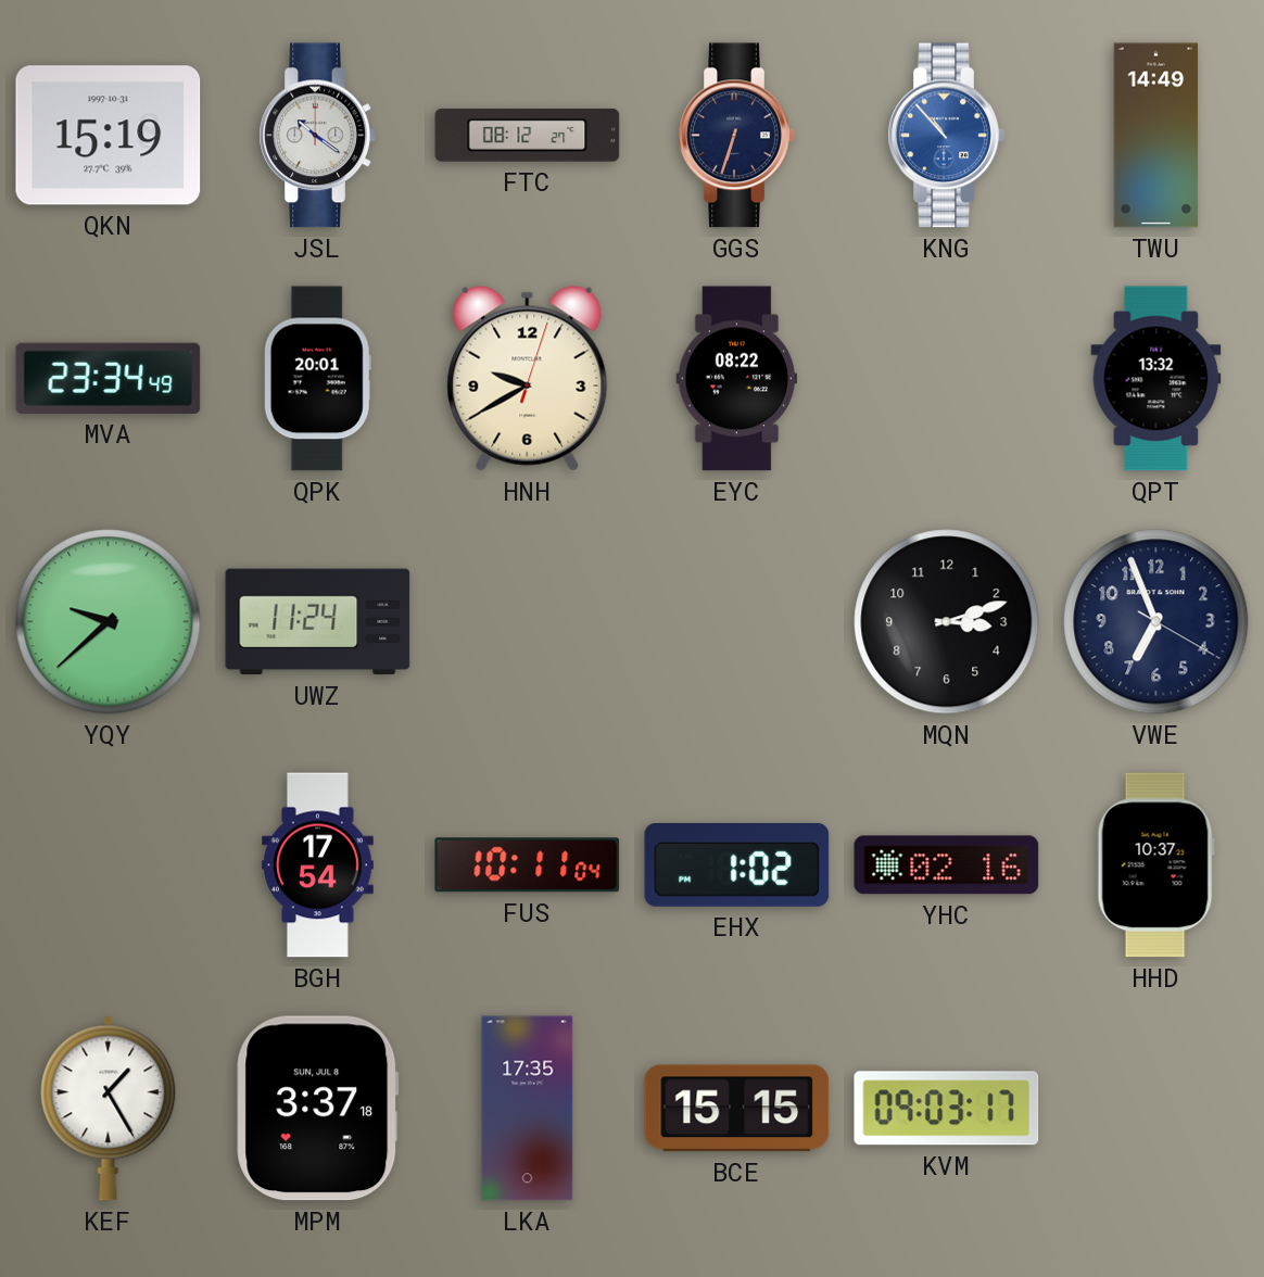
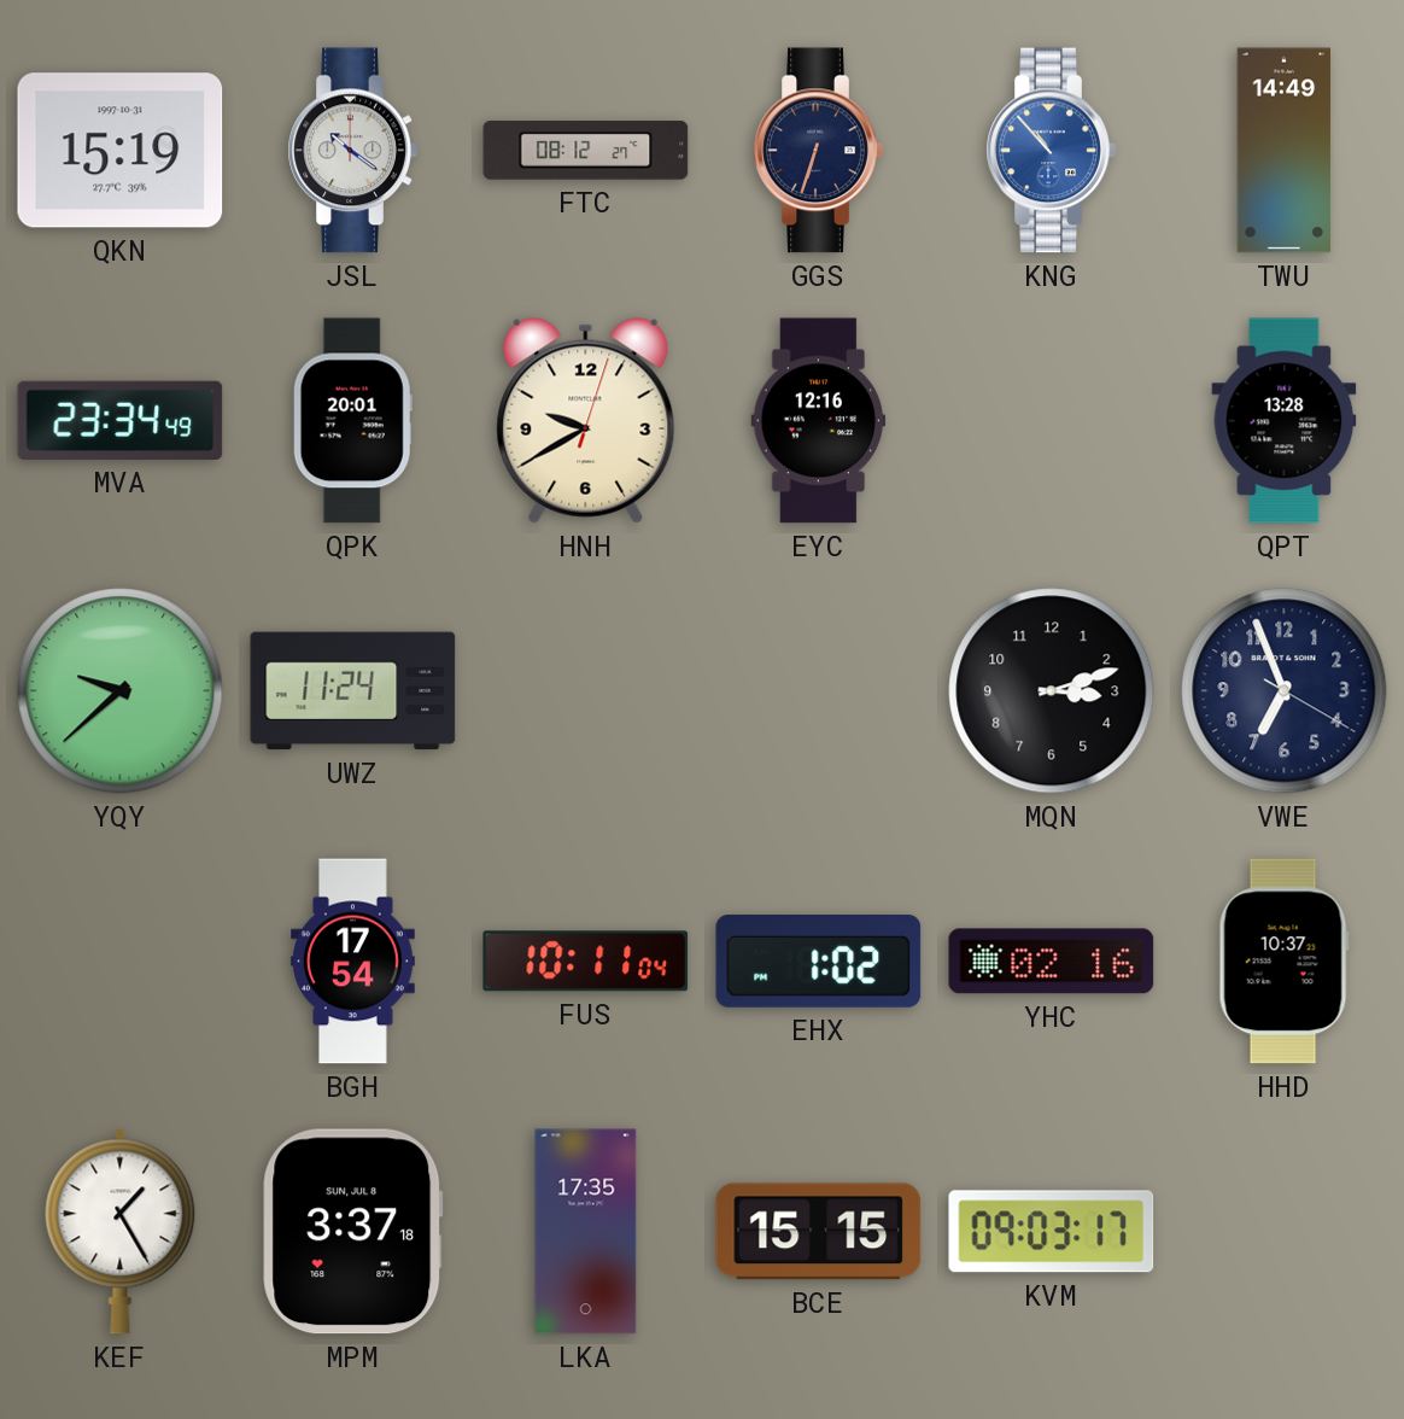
EYC: 08:22 -> 12:16 (819, 421)
QPT: 13:32 -> 13:28 (1285, 421)
